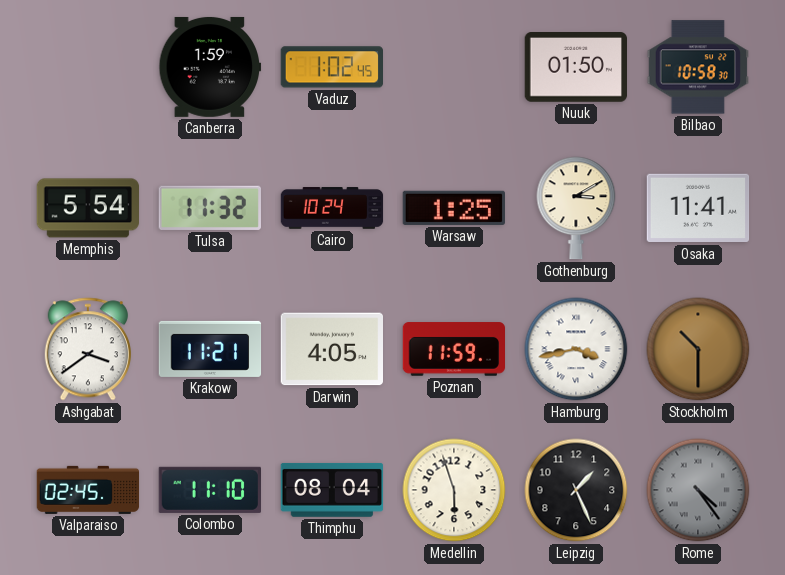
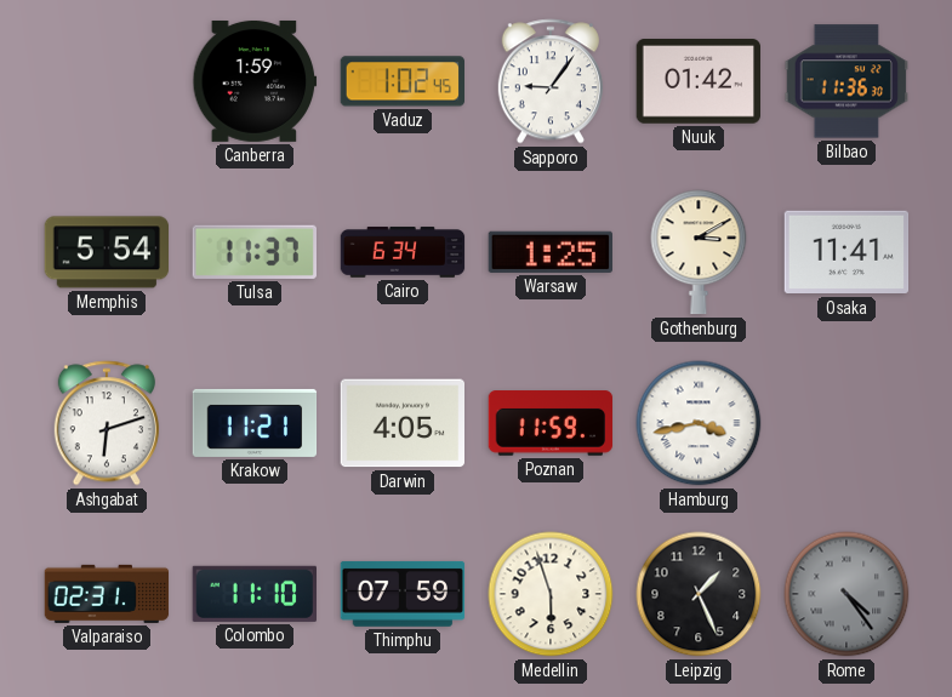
Sapporo: none -> 9:06 (551, 81)
Nuuk: 01:50 -> 01:42 (699, 82)
Bilbao: 10:58 -> 11:36 (845, 81)
Tulsa: 11:32 -> 11:37 (255, 252)
Cairo: 10:24 -> 6:34 (403, 252)
Ashgabat: 3:39 -> 6:12 (107, 423)
Stockholm: 10:30 -> none (698, 349)
Valparaiso: 02:45 -> 02:31 (107, 594)
Thimphu: 08:04 -> 07:59 (403, 594)
